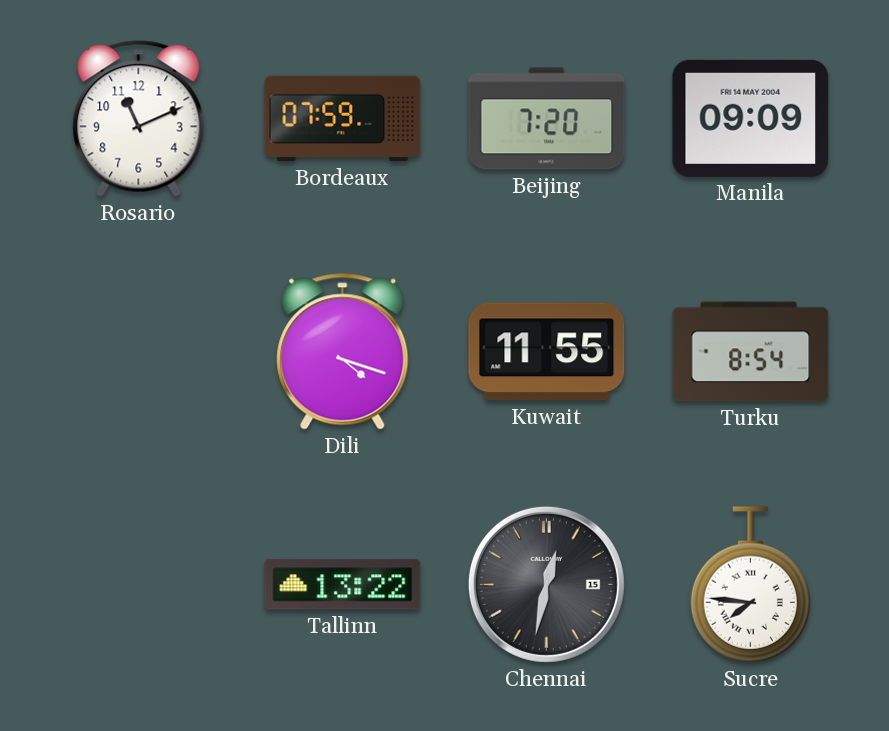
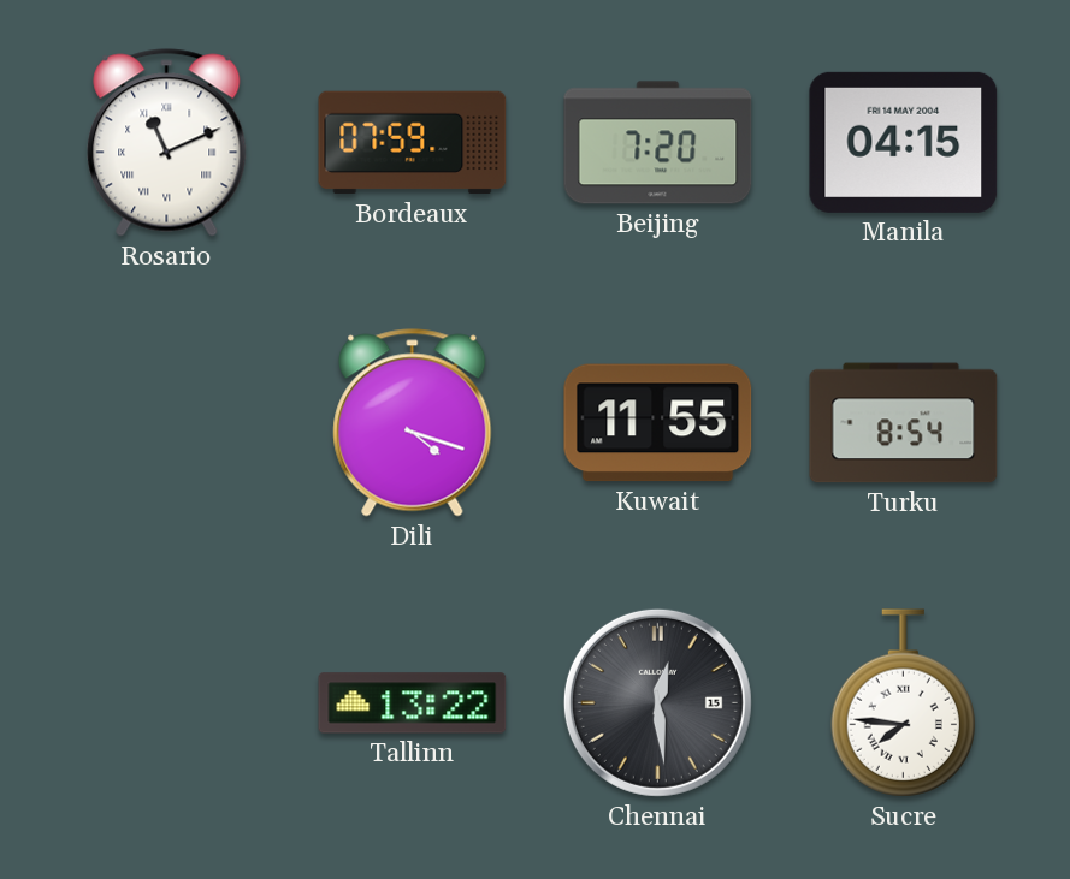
Rosario numerals: Arabic -> Roman (167, 143)
Manila: 09:09 -> 04:15 (904, 142)
Chennai: 12:32 -> 12:29 (657, 702)
